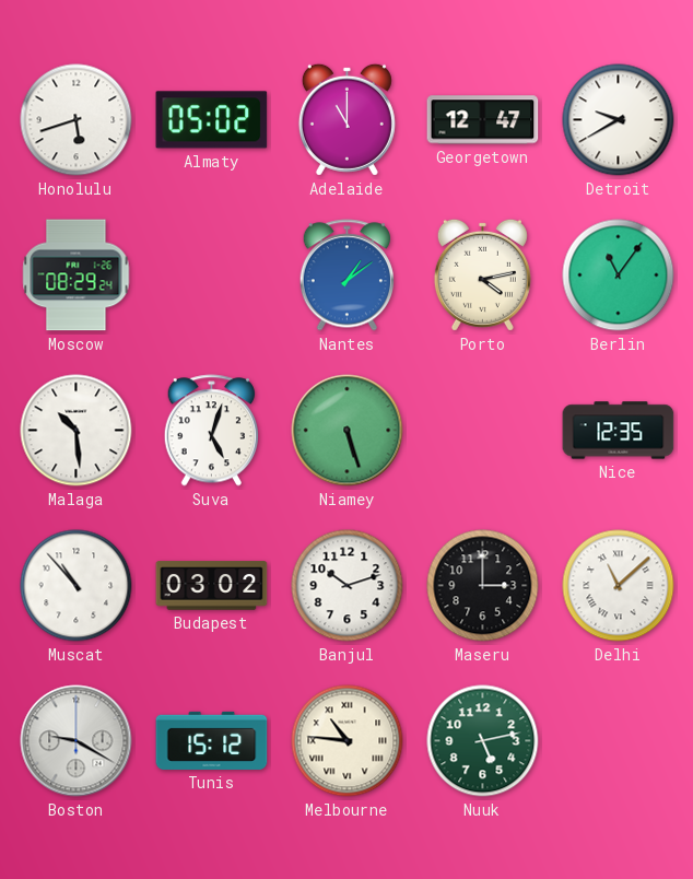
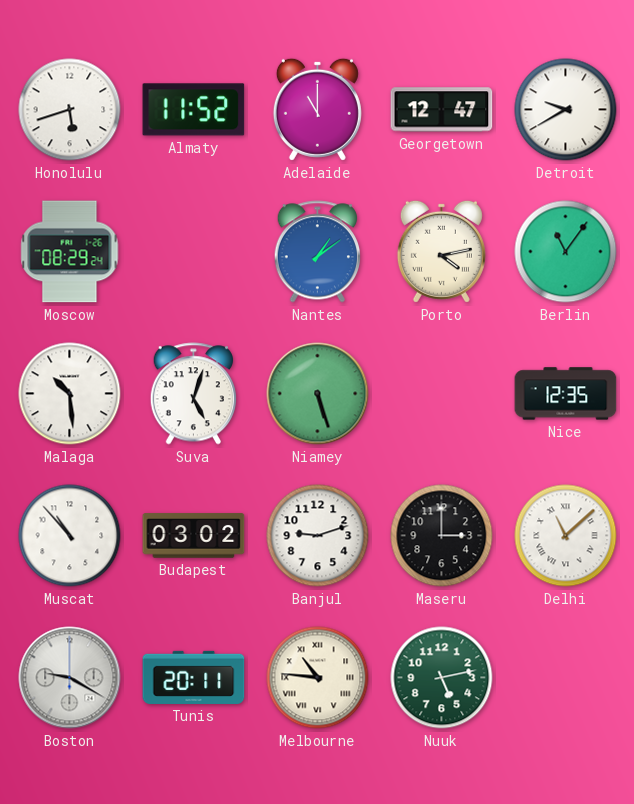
Almaty: 05:02 -> 11:52 (194, 110)
Banjul: 10:12 -> 9:12 (318, 536)
Tunis: 15:12 -> 20:11 (194, 677)
